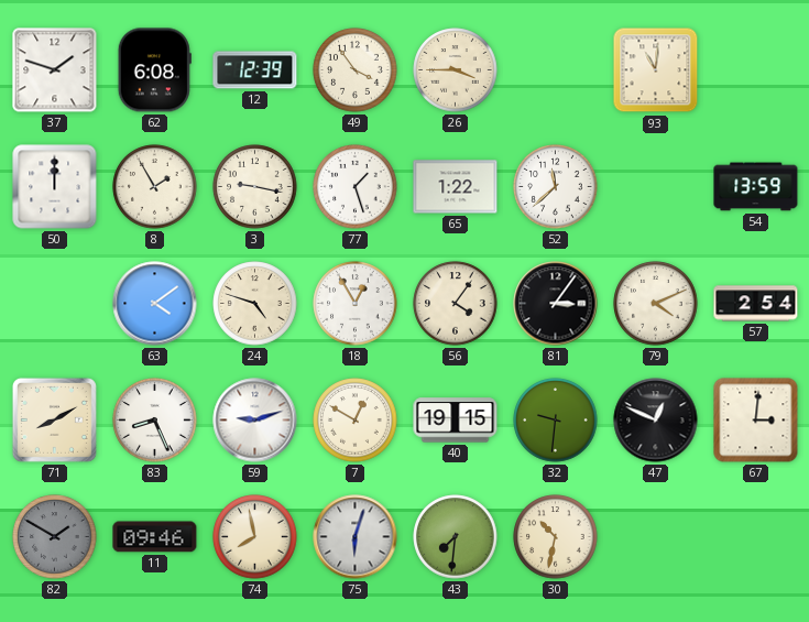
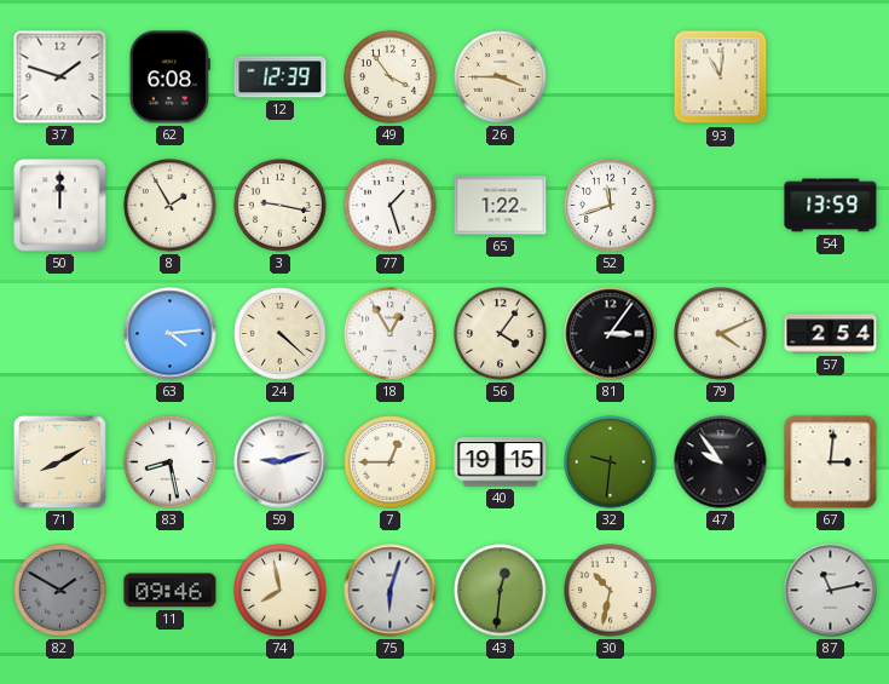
52: 11:38 -> 11:42 (611, 206)
63: 4:09 -> 4:14 (171, 334)
24: 4:48 -> 4:22 (281, 334)
83: 8:26 -> 8:28 (171, 462)
7: 12:50 -> 12:45 (391, 462)
47: 12:49 -> 9:54 (721, 462)
43: 7:31 -> 12:31 (501, 591)
87: none -> 11:13 (831, 591)
